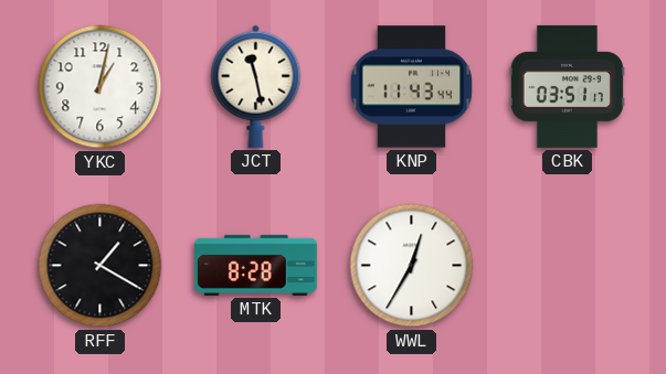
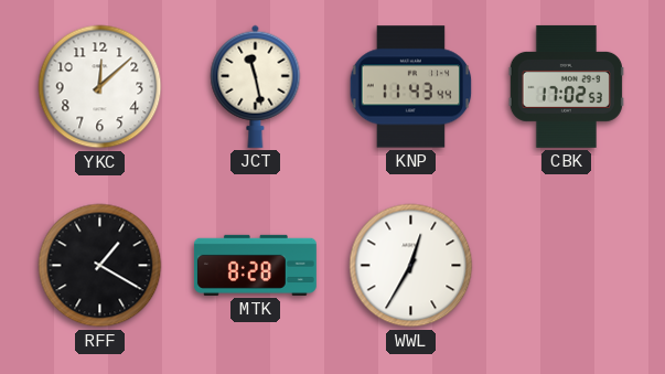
YKC: 1:02 -> 12:08 (100, 87)
CBK: 03:51 -> 17:02 (566, 86)
